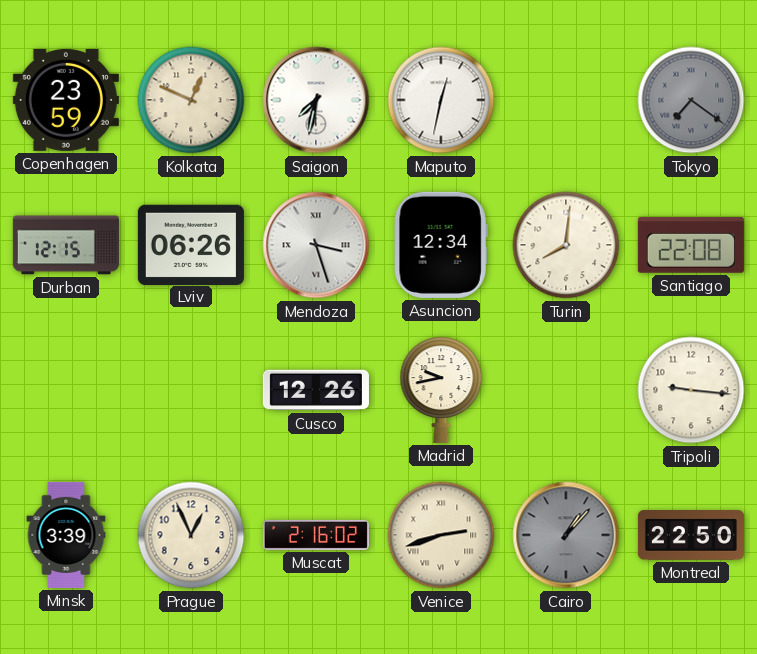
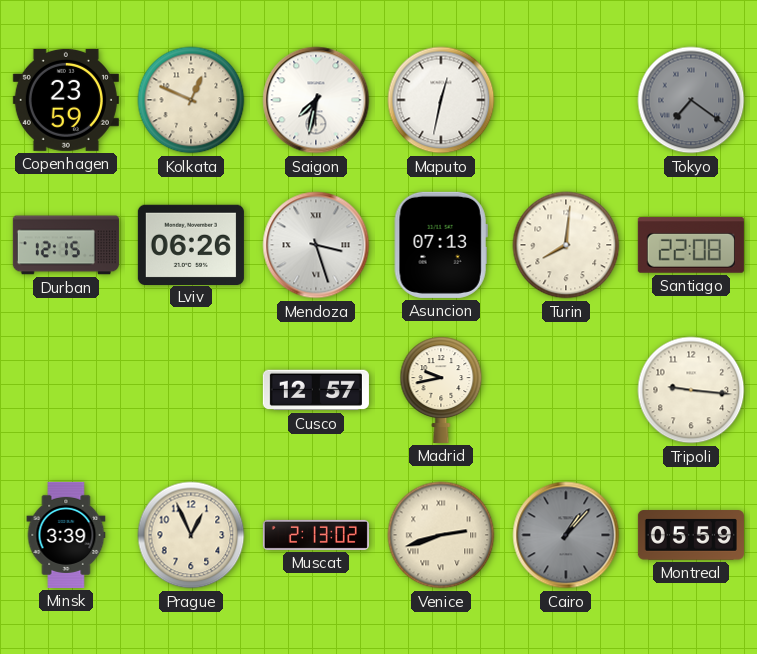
Asuncion: 12:34 -> 07:13 (441, 245)
Cusco: 12:26 -> 12:57 (316, 390)
Muscat: 2:16 -> 2:13 (316, 535)
Montreal: 22:50 -> 05:59 (691, 535)
